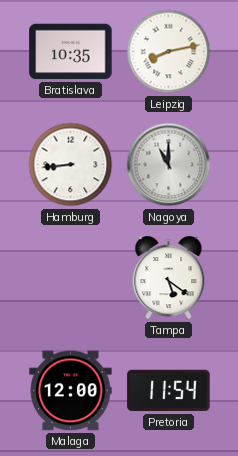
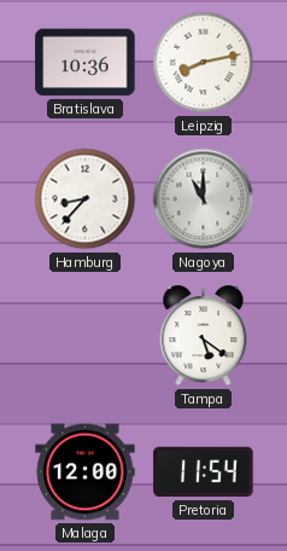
Bratislava: 10:35 -> 10:36 (86, 63)
Hamburg: 8:44 -> 8:37 (86, 199)
